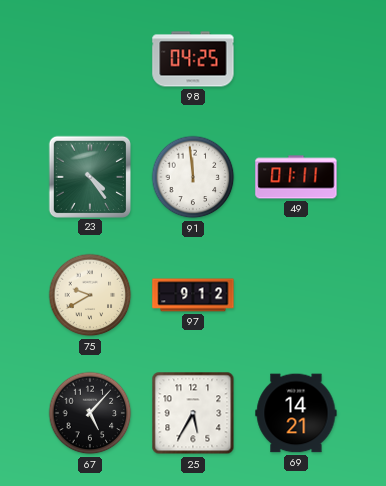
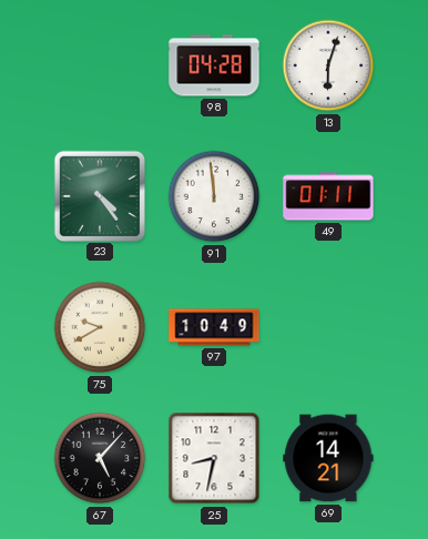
98: 04:25 -> 04:28 (214, 65)
13: none -> 6:03 (328, 65)
97: 9:12 -> 10:49 (214, 327)
25: 5:35 -> 8:32 (214, 458)
